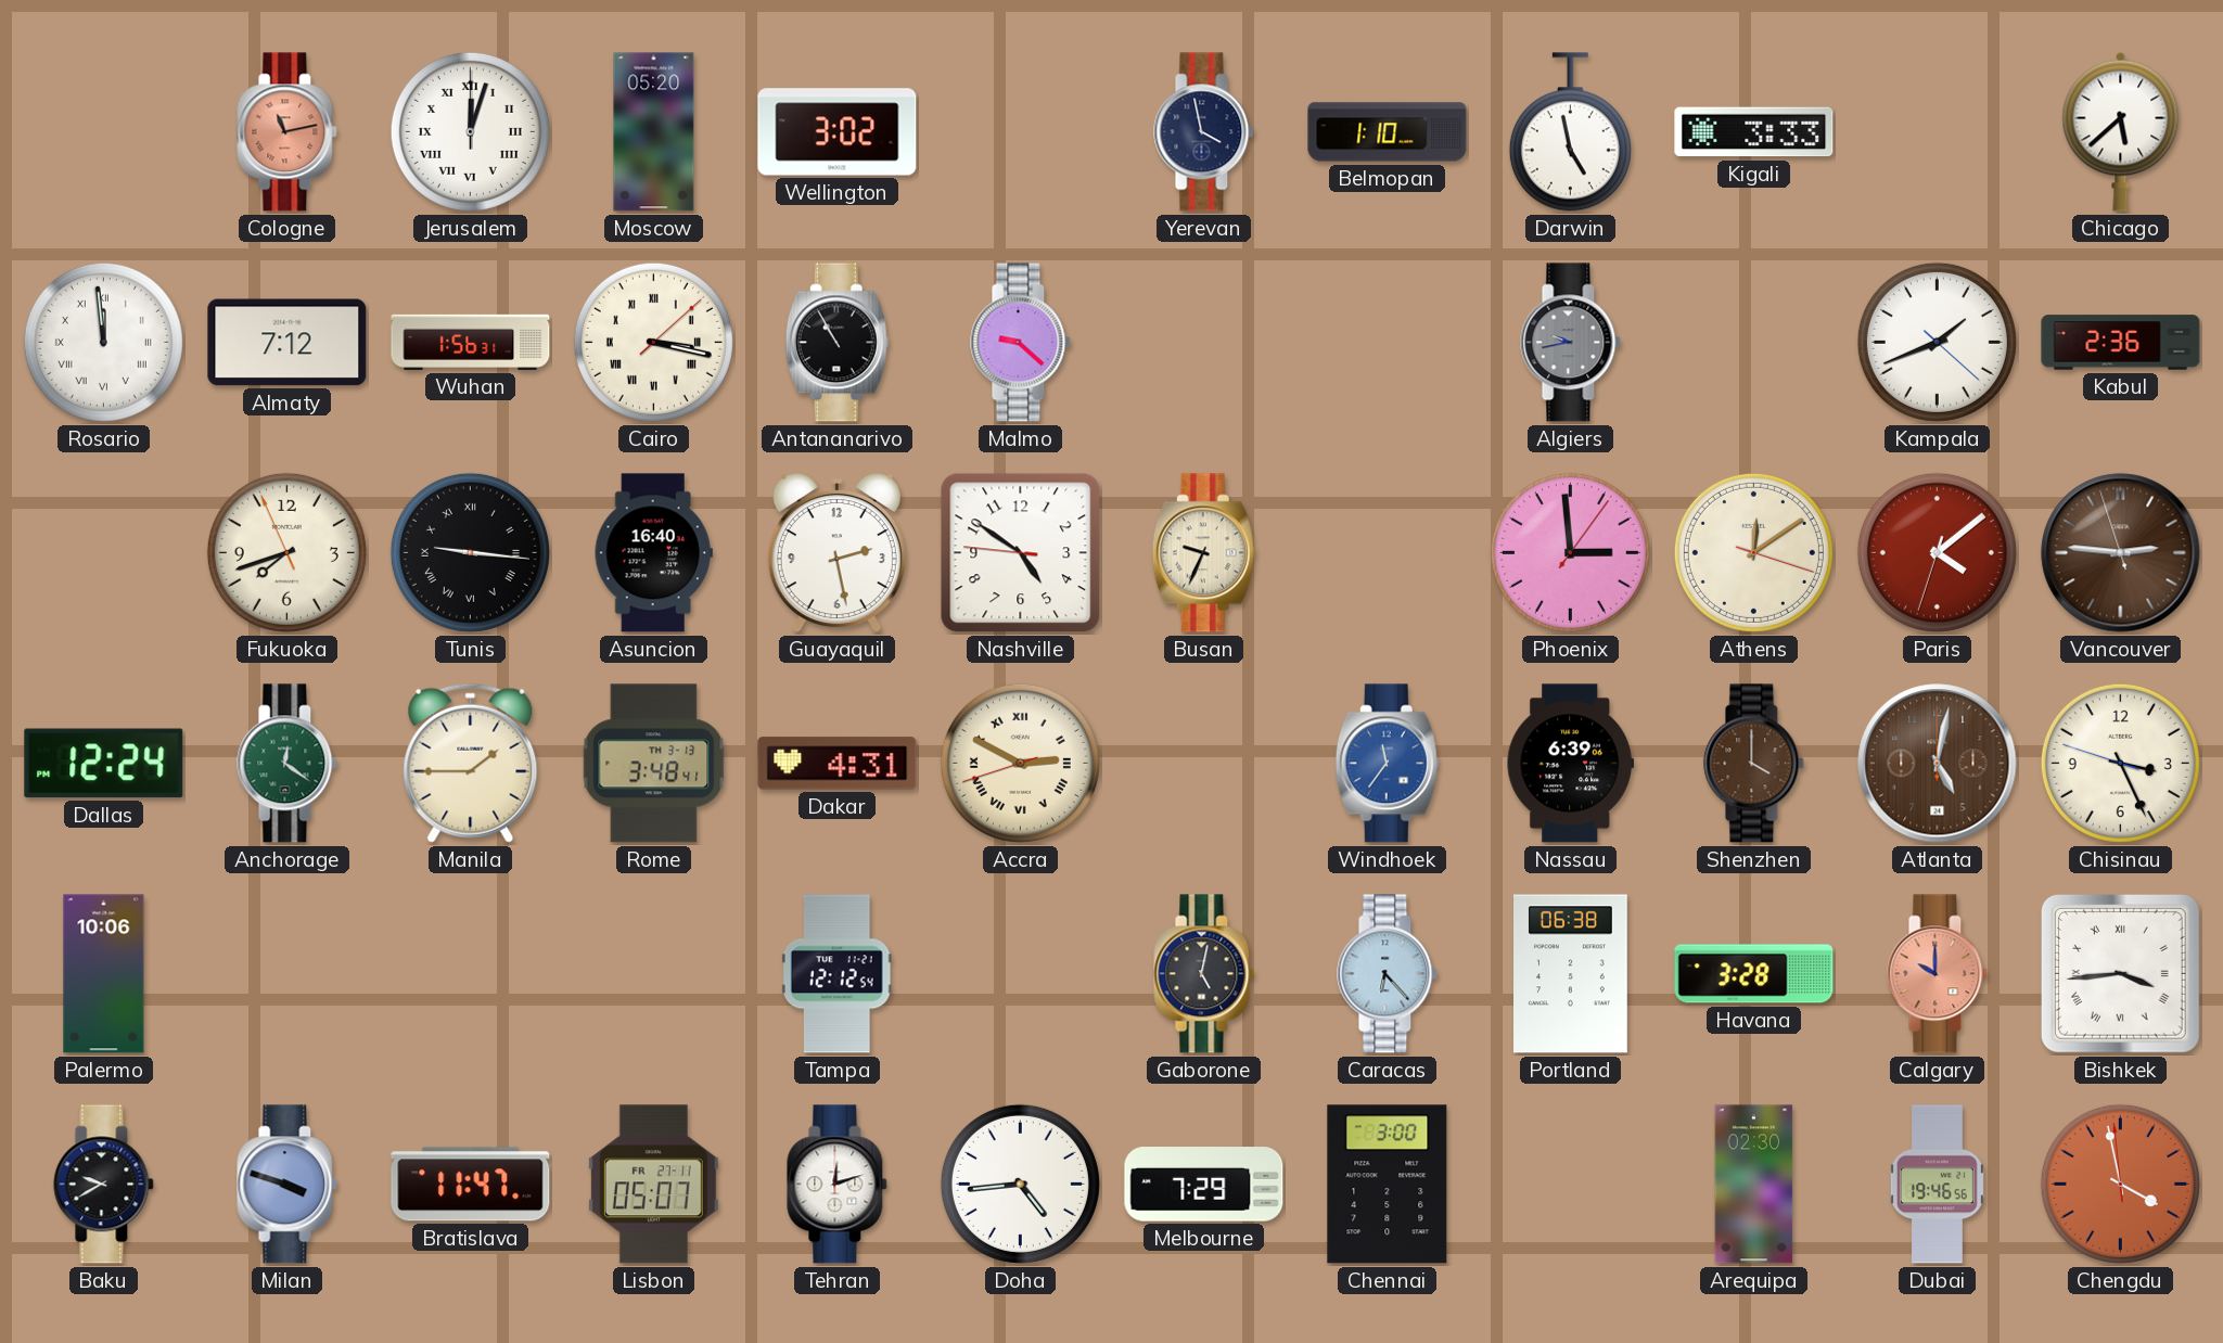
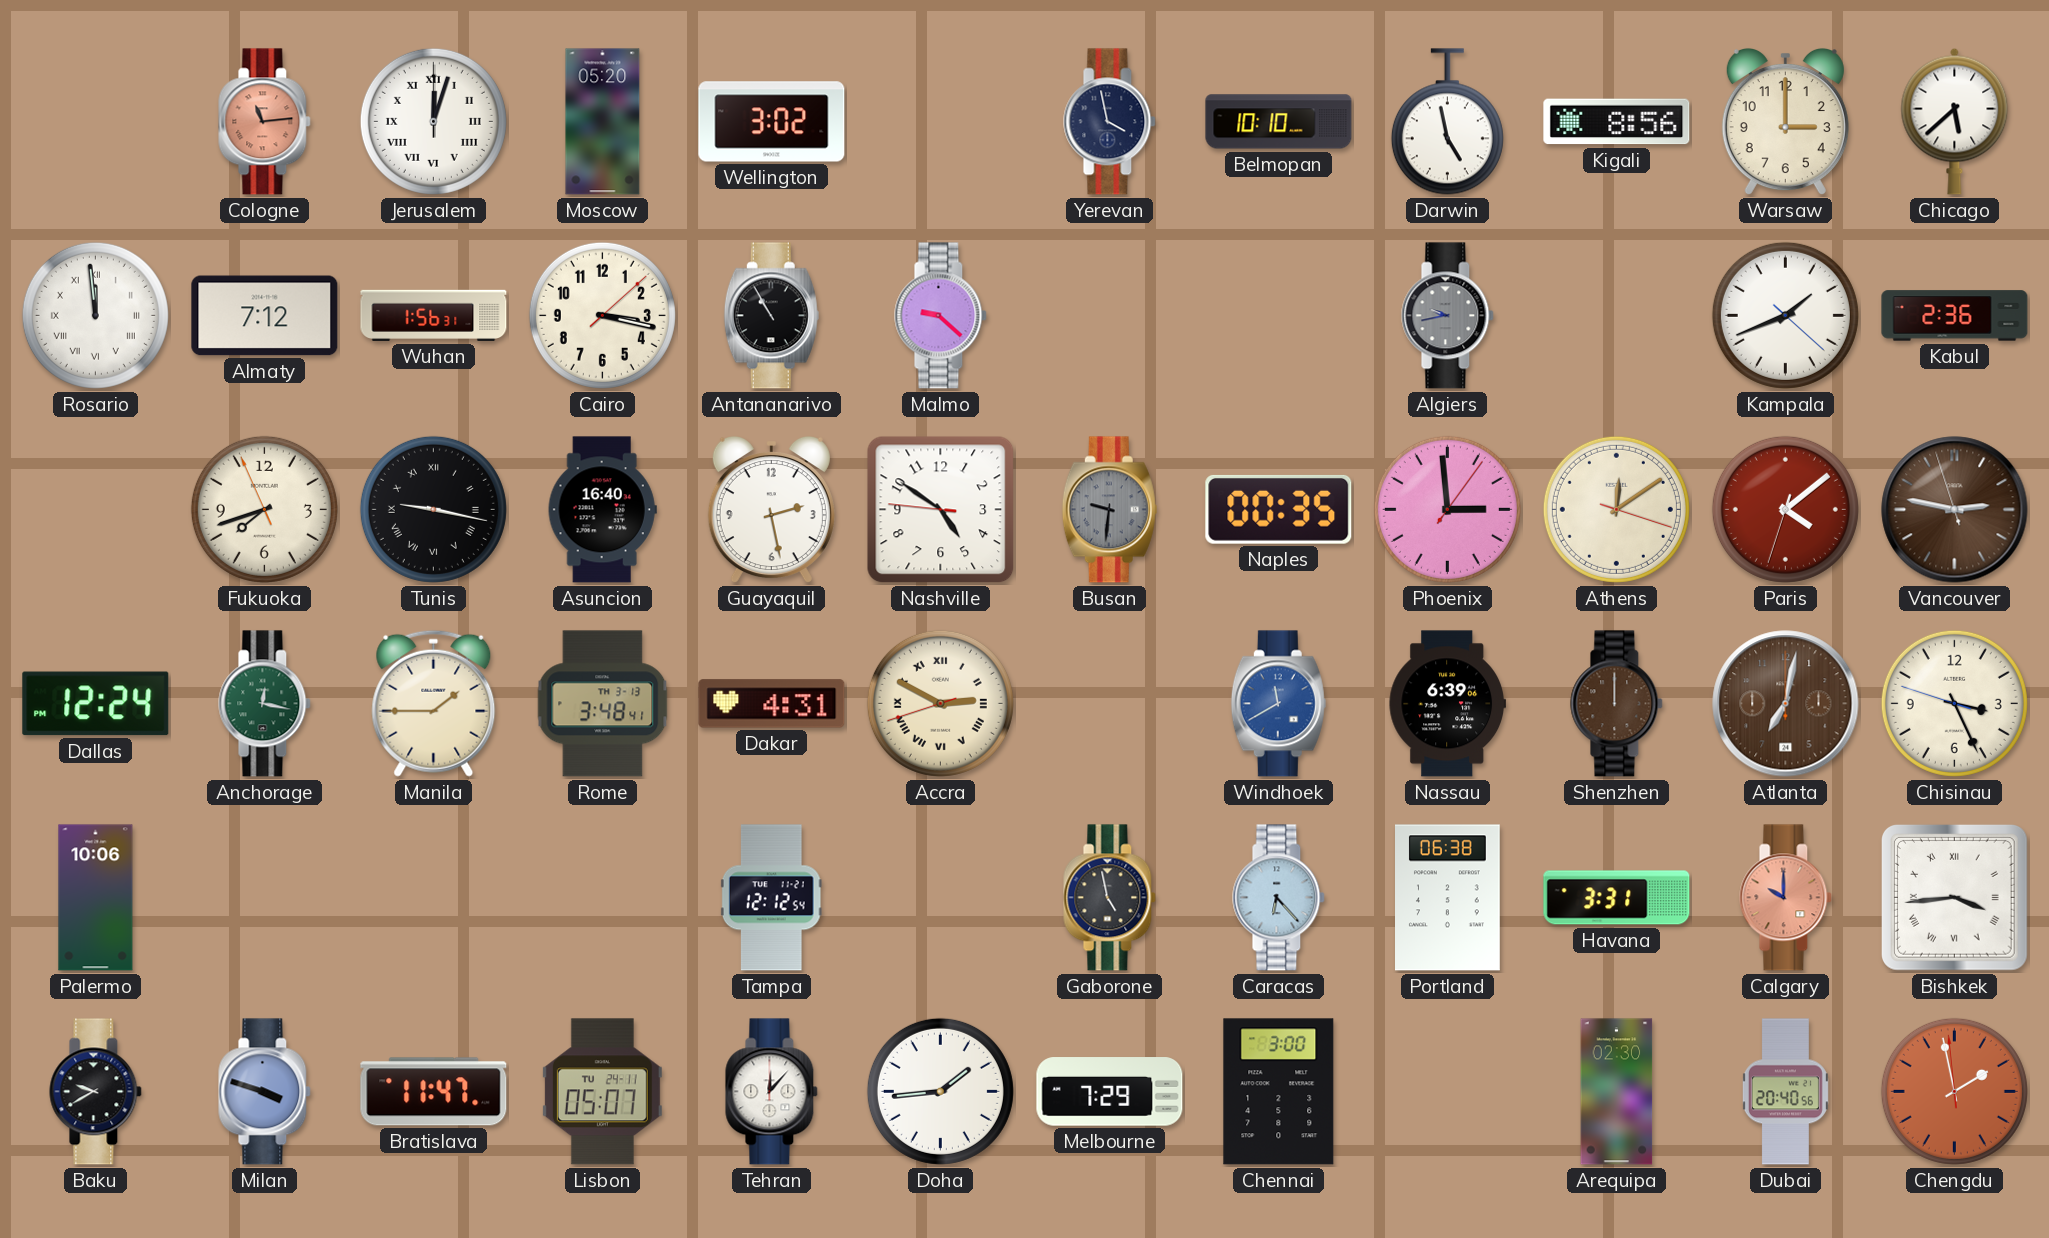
Cologne: 11:13 -> 11:14 (265, 122)
Belmopan: 1:10 -> 10:10 (1279, 122)
Kigali: 3:33 -> 8:56 (1617, 122)
Warsaw: none -> 3:00 (1785, 122)
Cairo numerals: Roman -> Arabic (602, 315)
Tunis: 9:16 -> 9:17 (433, 509)
Busan: 9:34 -> 9:31 (1109, 510)
Busan dial: cream -> grey (1109, 510)
Naples: none -> 00:35 (1279, 509)
Vancouver: 2:45 -> 2:46 (1955, 510)
Anchorage: 12:21 -> 12:17 (265, 704)
Windhoek: 11:36 -> 11:40 (1278, 704)
Shenzhen: 4:00 -> 12:00 (1617, 704)
Atlanta: 5:02 -> 7:02 (1786, 704)
Gaborone: 5:02 -> 4:58 (1110, 898)
Havana: 3:28 -> 3:31 (1617, 898)
Lisbon date: FR 27-11 -> TU 24-11 (602, 1092)
Tehran: 12:12 -> 12:07 (772, 1092)
Doha: 4:44 -> 1:44 (940, 1091)
Dubai: 19:46 -> 20:40 (1785, 1092)
Chengdu: 3:57 -> 1:57 (1954, 1091)
